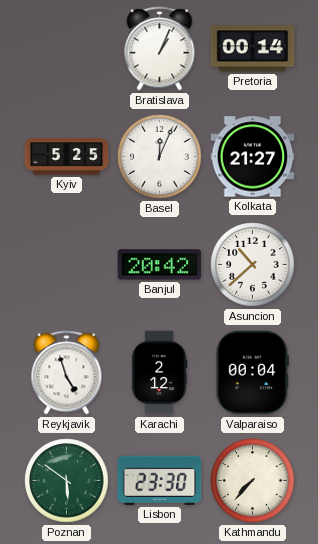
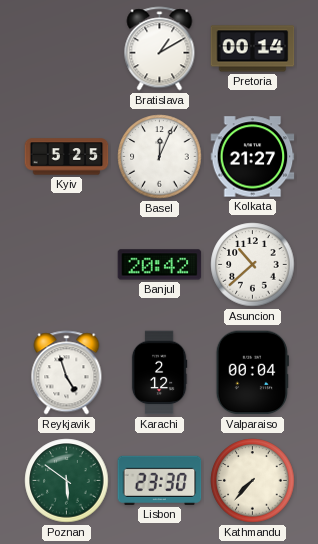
Bratislava: 1:04 -> 1:10 (160, 49)
